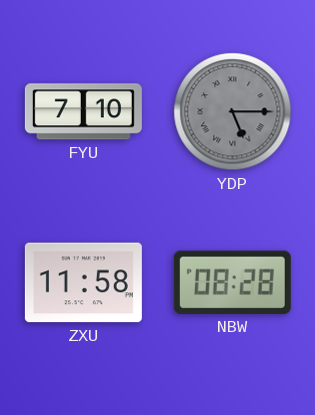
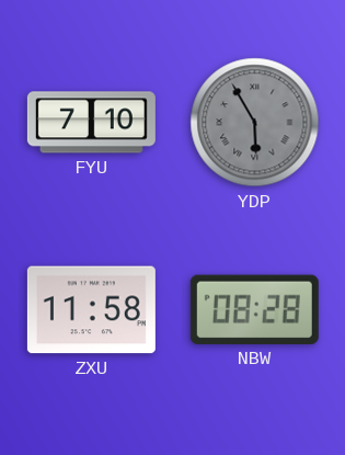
YDP: 5:15 -> 5:55 (255, 123)
